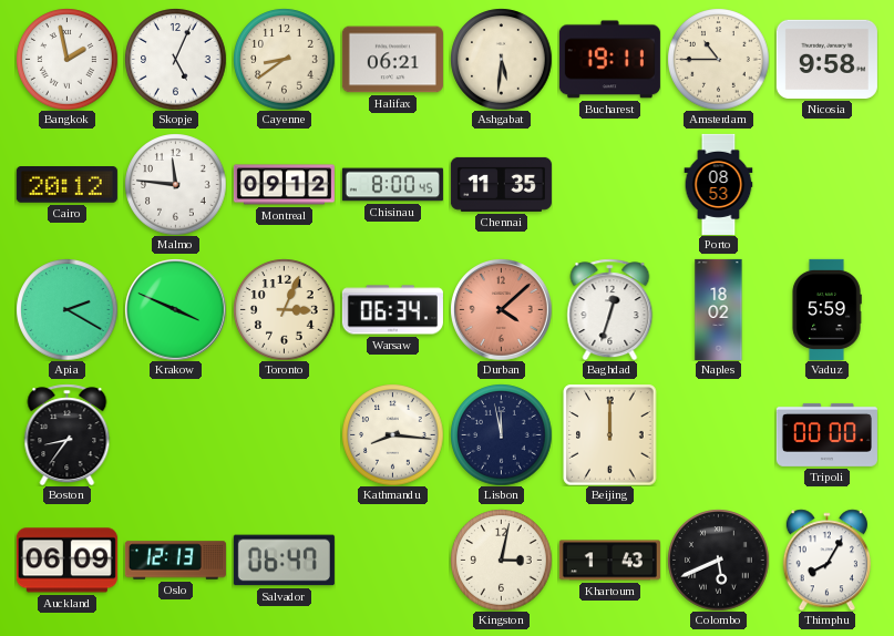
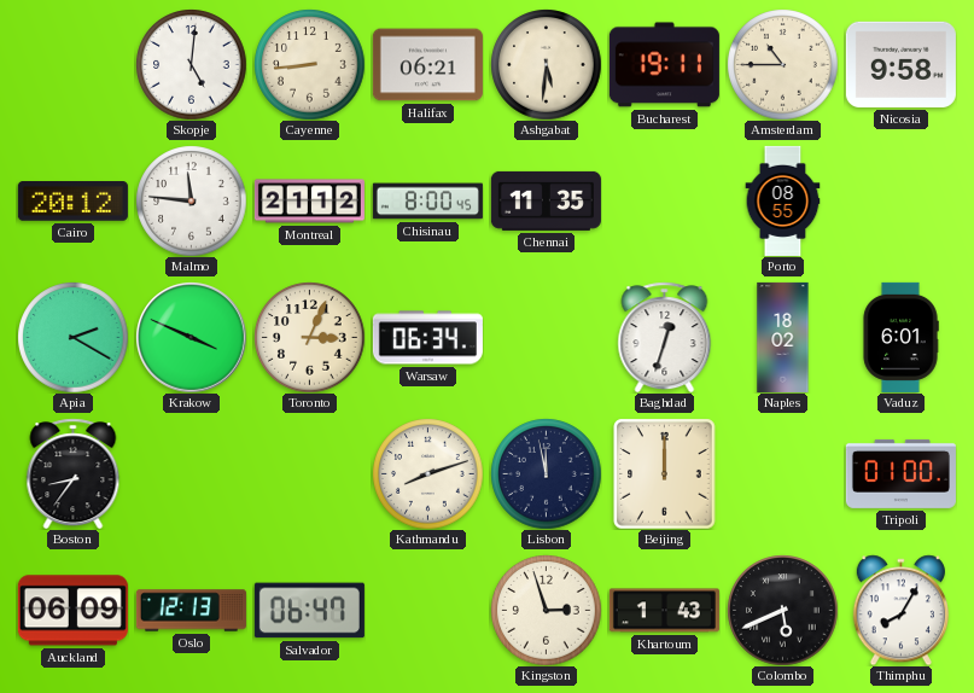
Bangkok: 1:58 -> none (66, 59)
Skopje: 5:04 -> 5:01 (191, 64)
Cayenne: 8:39 -> 8:44 (309, 64)
Montreal: 09:12 -> 21:12 (309, 202)
Porto: 08:53 -> 08:55 (783, 200)
Durban: 4:08 -> none (502, 310)
Vaduz: 5:59 -> 6:01 (900, 337)
Kathmandu: 8:16 -> 8:12 (427, 473)
Tripoli: 00:00 -> 01:00 (900, 473)
Kingston: 3:02 -> 2:57 (546, 610)
